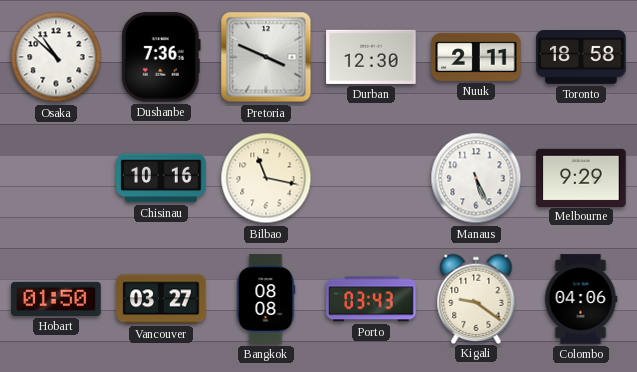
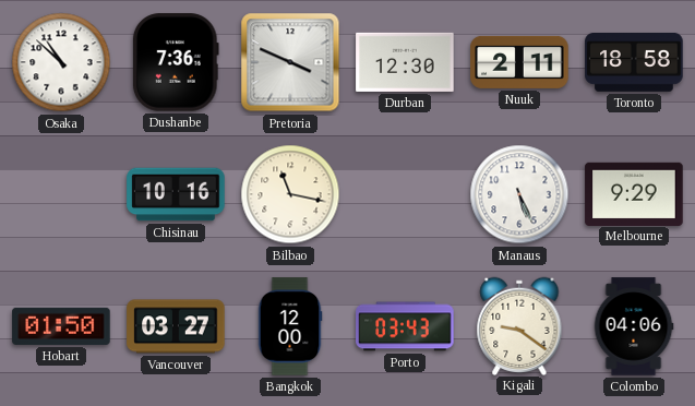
Bangkok: 08:08 -> 12:00 (290, 326)
